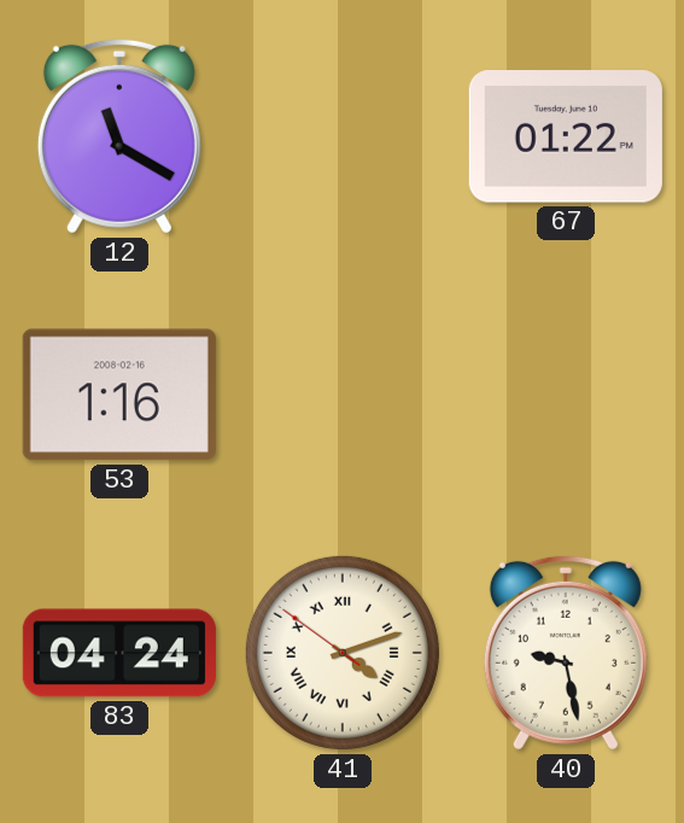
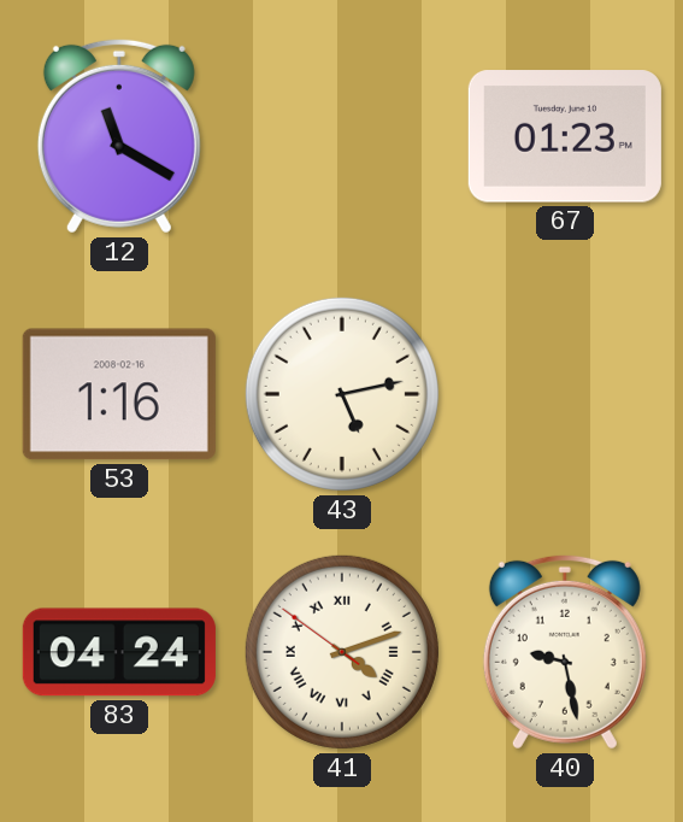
67: 01:22 -> 01:23 (565, 136)
43: none -> 5:13 (342, 394)
